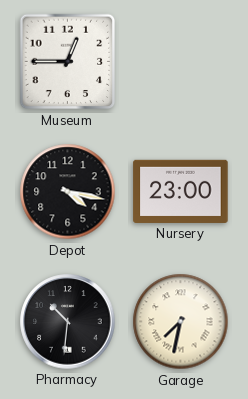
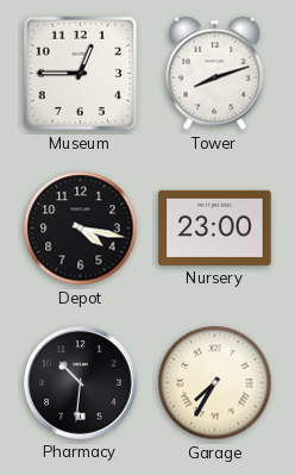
Tower: none -> 8:12 (215, 74)
Garage: 7:32 -> 7:35 (215, 383)
